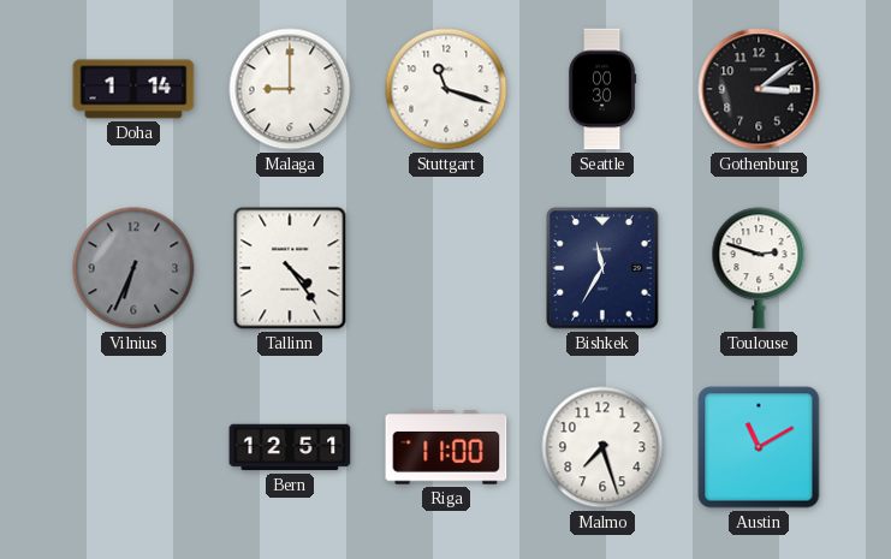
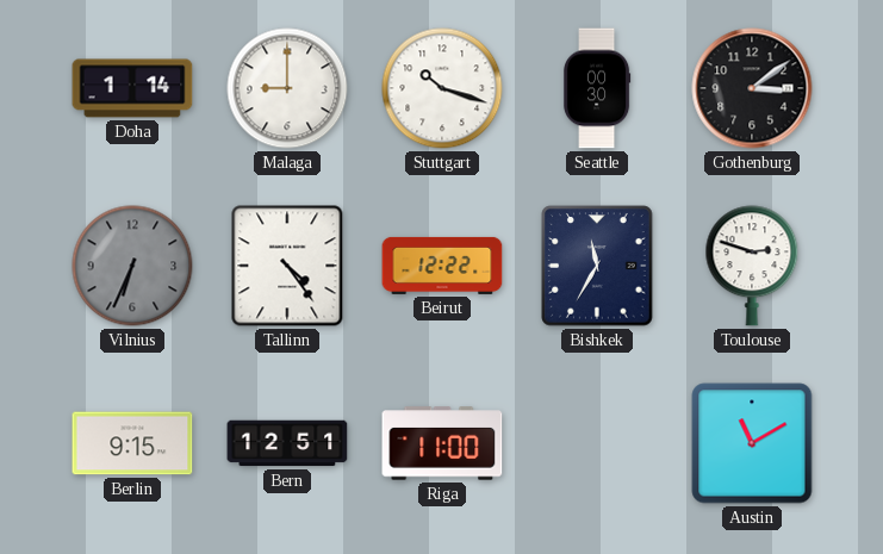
Stuttgart: 11:18 -> 10:18 (442, 88)
Beirut: none -> 12:22 (442, 266)
Berlin: none -> 9:15 (132, 443)
Malmo: 7:27 -> none (602, 447)
